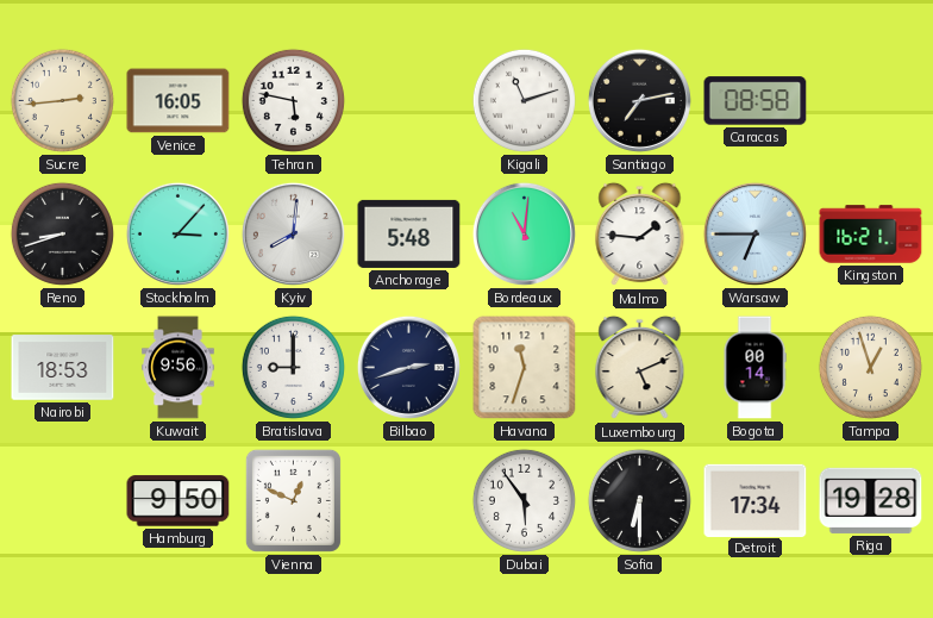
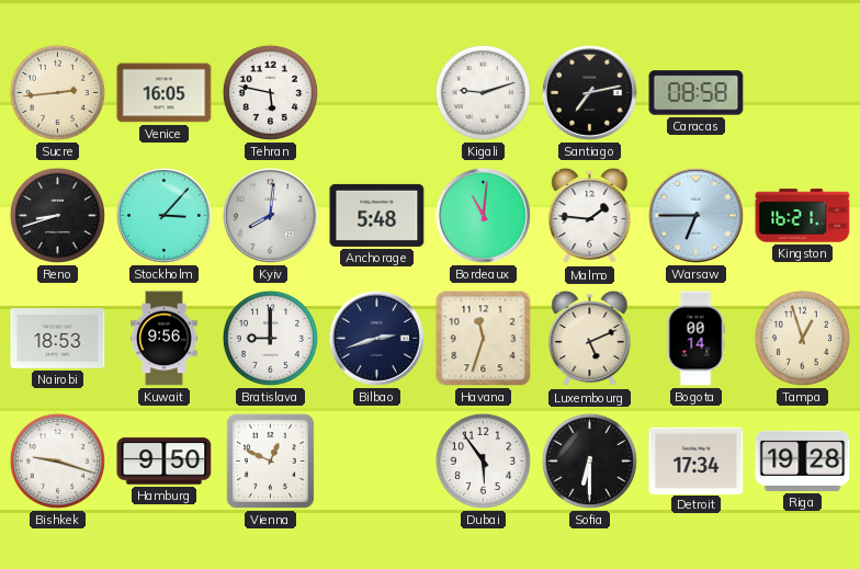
Kigali: 11:12 -> 9:12 (483, 92)
Bishkek: none -> 9:18 (57, 460)
